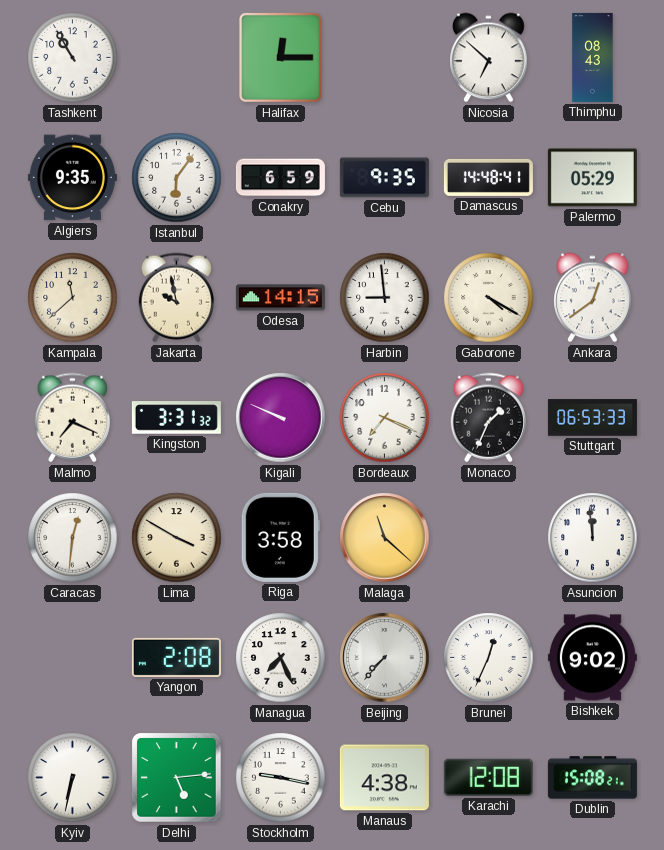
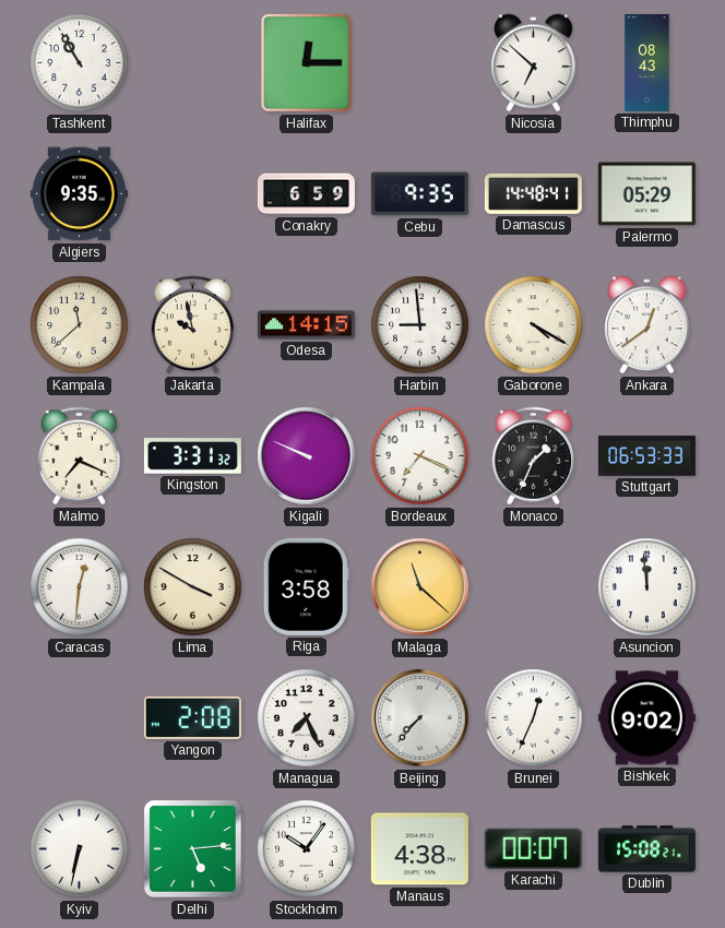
Istanbul: 6:06 -> none (177, 178)
Stockholm: 9:17 -> 10:06 (307, 849)
Karachi: 12:08 -> 00:07 (533, 848)
